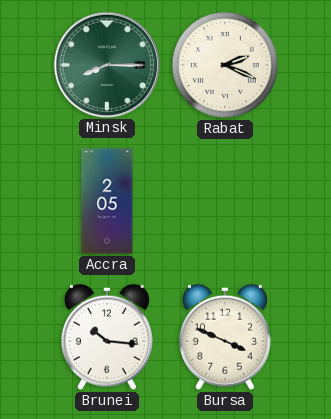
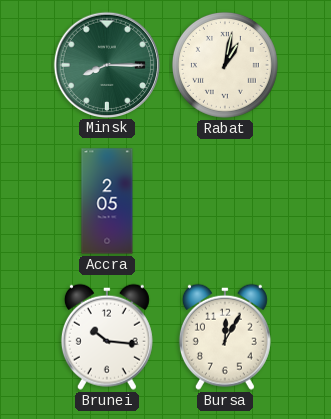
Rabat: 2:19 -> 1:02 (225, 65)
Bursa: 3:49 -> 12:05 (225, 337)
